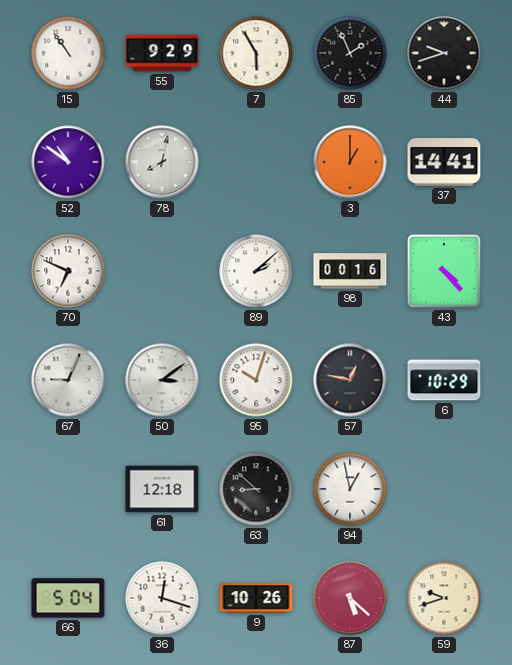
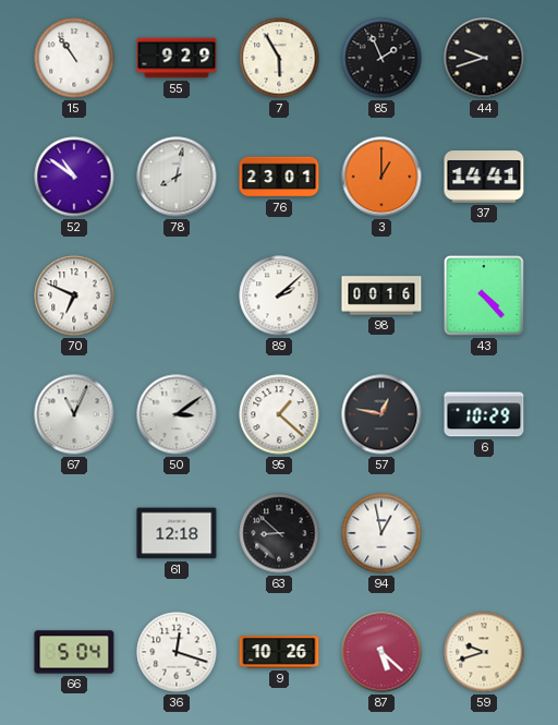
76: none -> 23:01 (279, 177)
67: 9:04 -> 11:04 (74, 414)
95: 10:03 -> 1:22 (279, 414)
